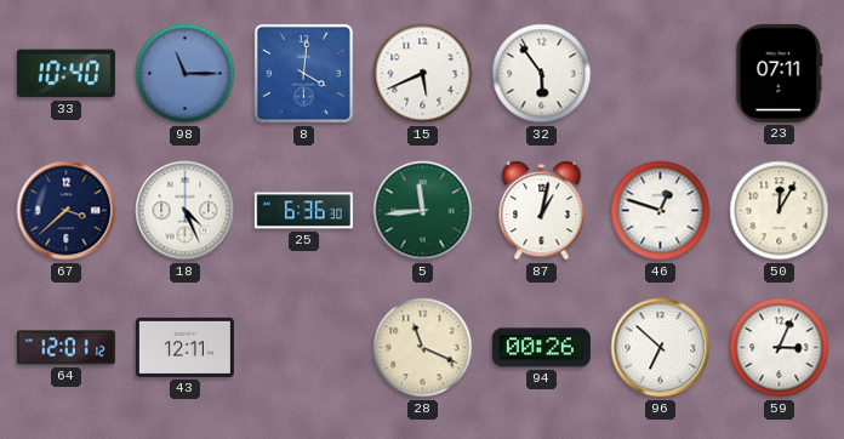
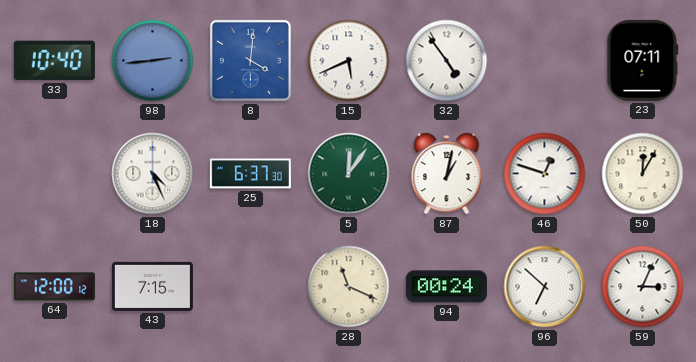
98: 11:15 -> 2:44 (153, 61)
32: 5:54 -> 4:54 (447, 61)
67: 3:38 -> none (67, 211)
25: 6:36 -> 6:37 (250, 174)
5: 11:44 -> 12:06 (349, 174)
64: 12:01 -> 12:00 (54, 287)
43: 12:11 -> 7:15 (152, 286)
94: 00:26 -> 00:24 (446, 287)
